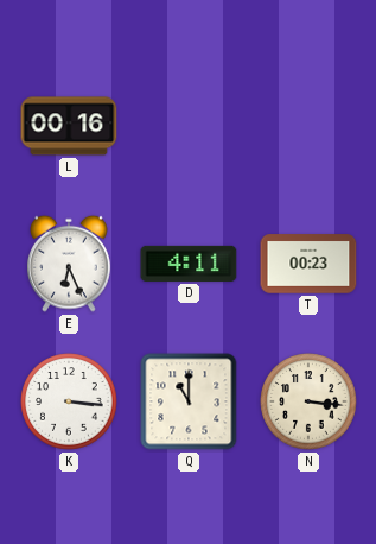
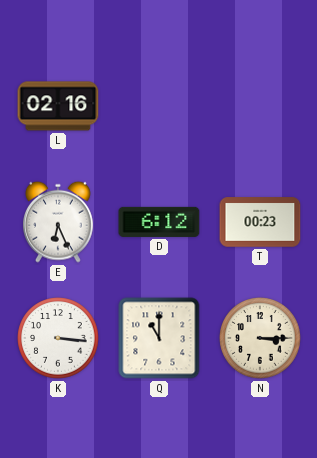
L: 00:16 -> 02:16 (58, 106)
D: 4:11 -> 6:12 (159, 222)
N: 3:16 -> 3:15 (260, 338)
